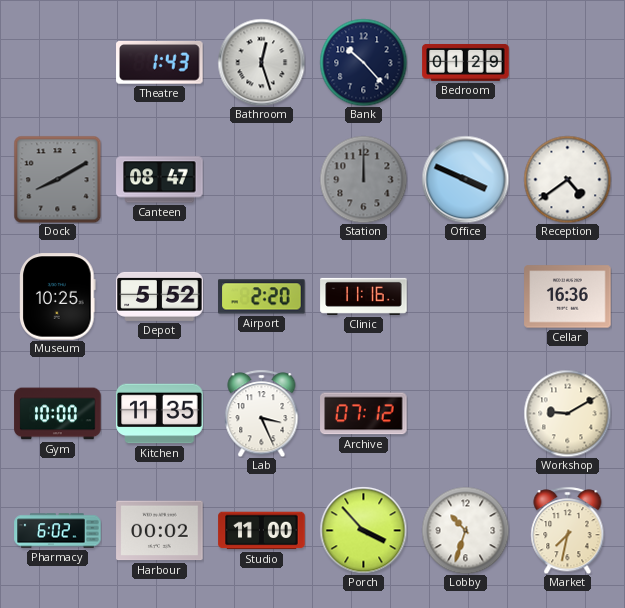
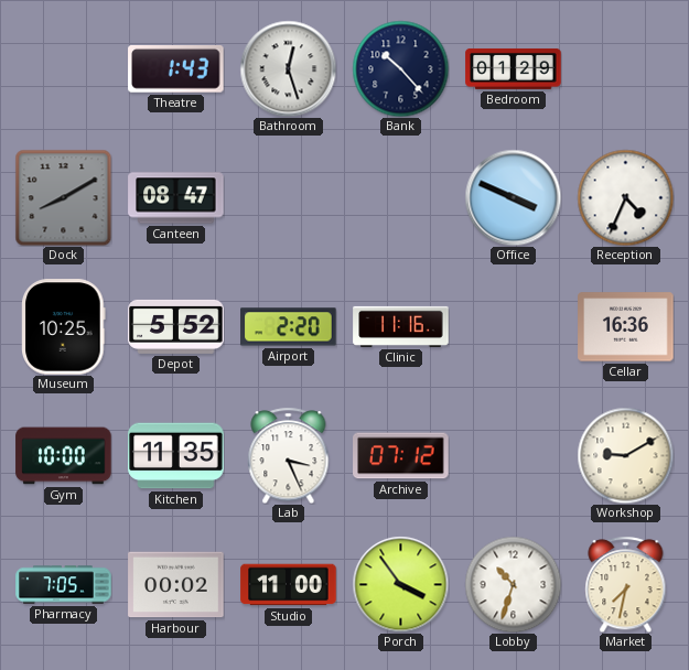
Station: 12:00 -> none (363, 179)
Reception: 4:39 -> 4:34 (625, 197)
Pharmacy: 6:02 -> 7:05 (64, 585)
Porch: 3:53 -> 3:54 (400, 584)
